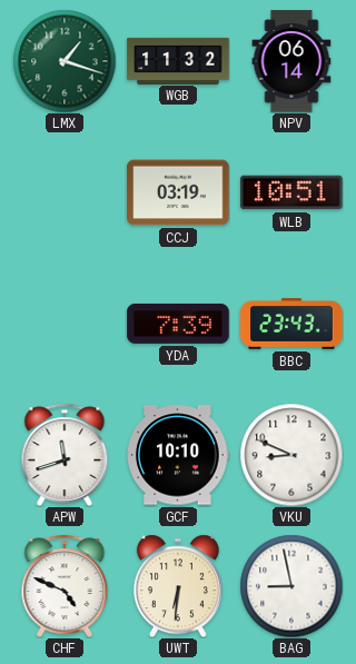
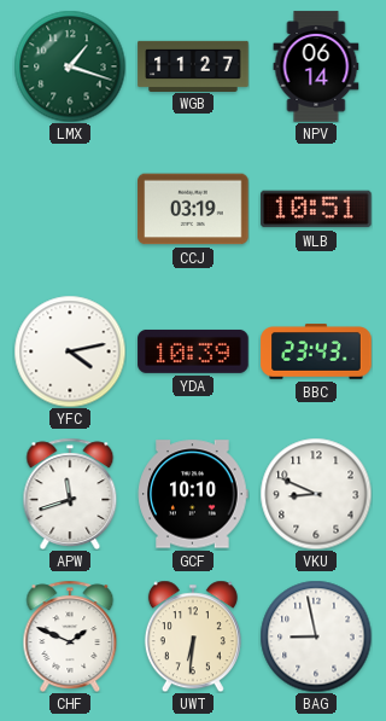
WGB: 11:32 -> 11:27 (193, 65)
YFC: none -> 4:13 (70, 351)
YDA: 7:39 -> 10:39 (193, 351)
CHF: 4:49 -> 1:49 (70, 635)
